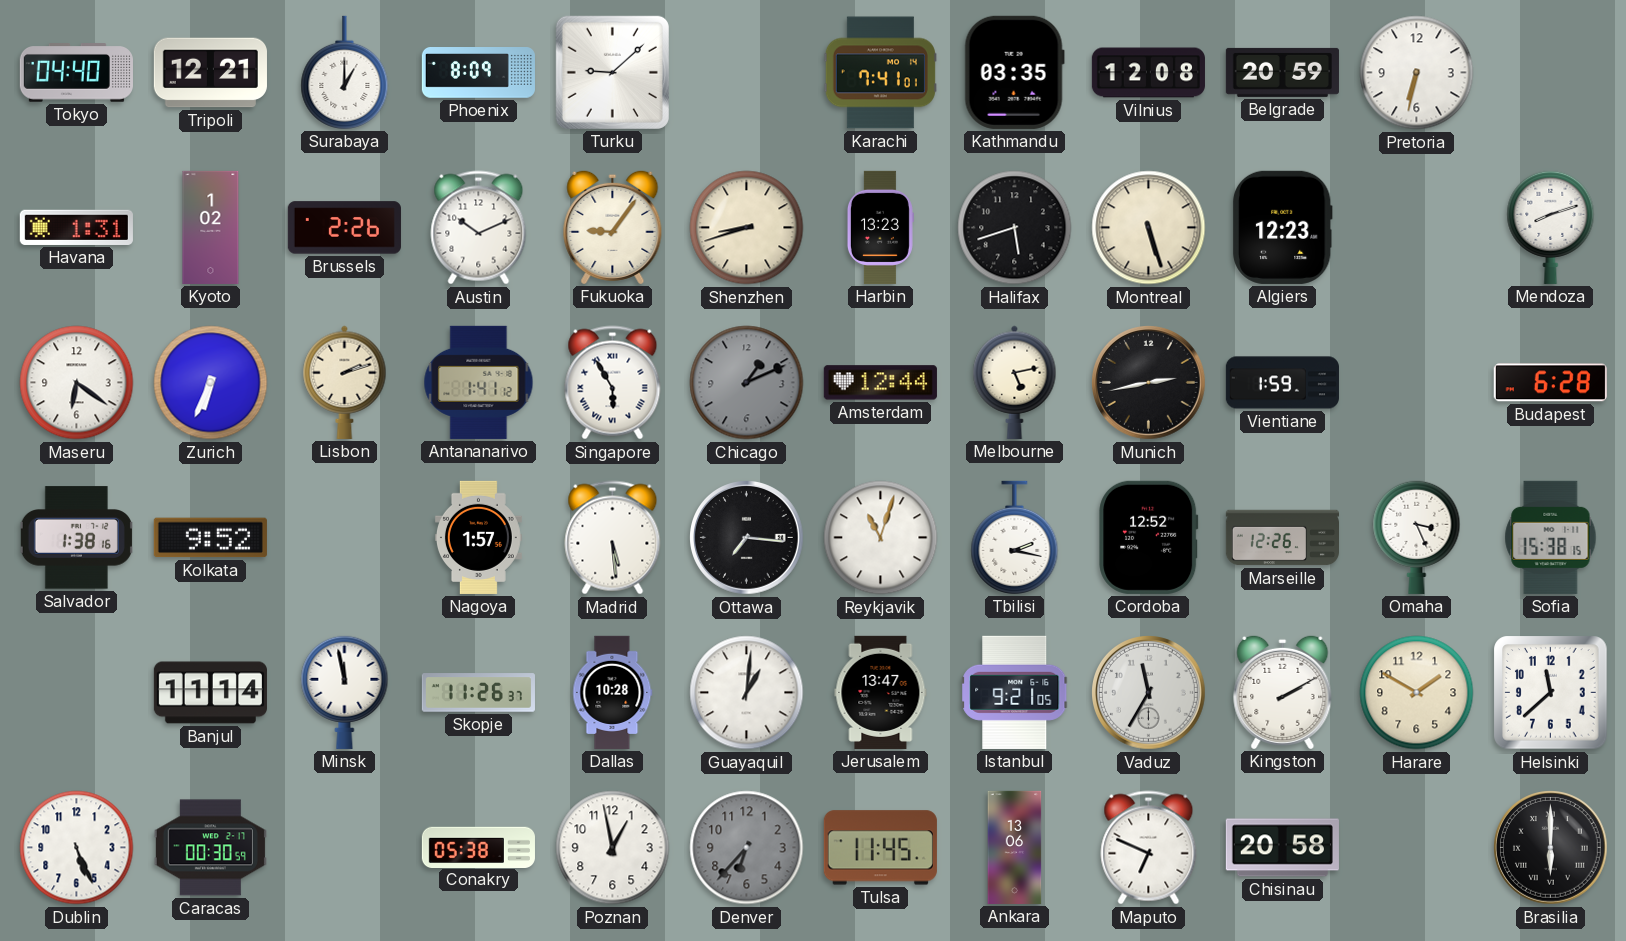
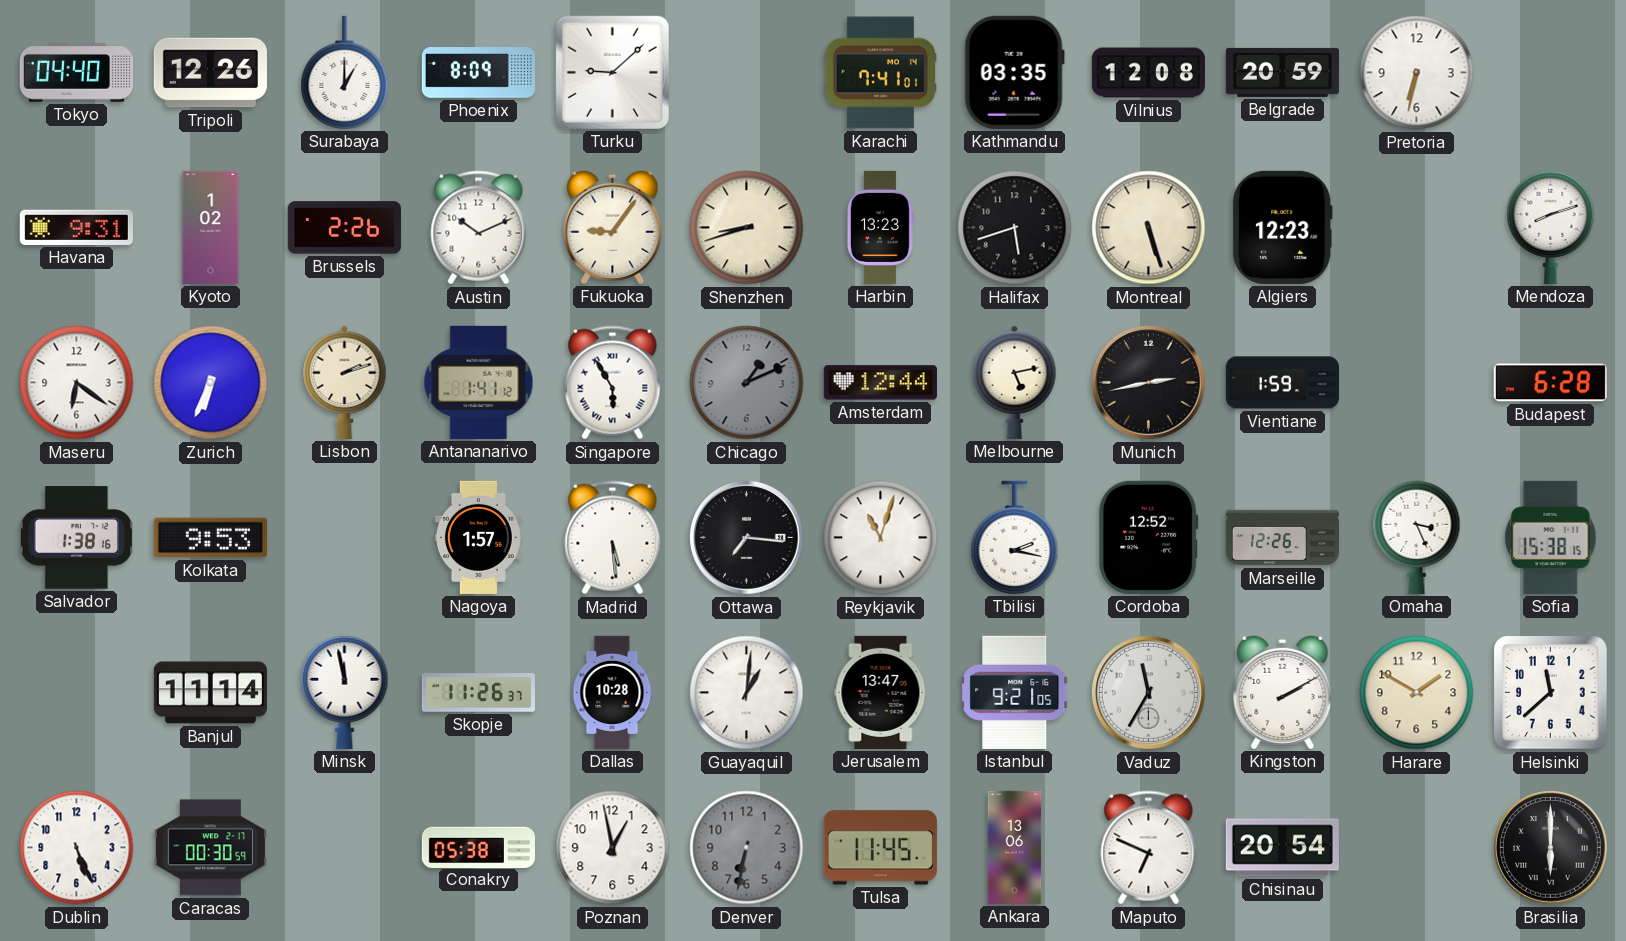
Tripoli: 12:21 -> 12:26 (210, 73)
Havana: 1:31 -> 9:31 (76, 227)
Kolkata: 9:52 -> 9:53 (210, 538)
Denver: 6:37 -> 6:32 (747, 848)
Chisinau: 20:58 -> 20:54 (1282, 848)
